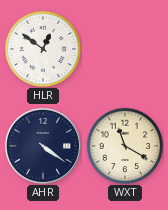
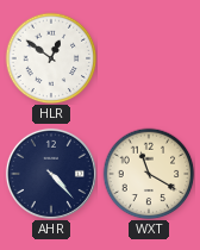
AHR: 4:21 -> 4:23 (51, 174)
